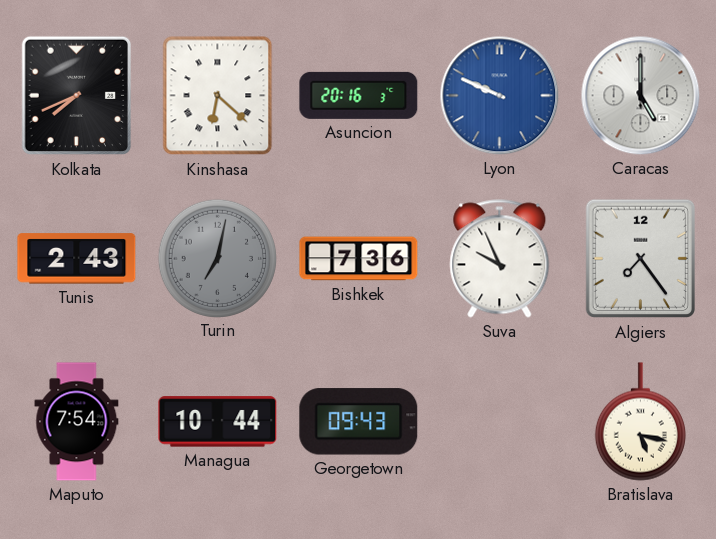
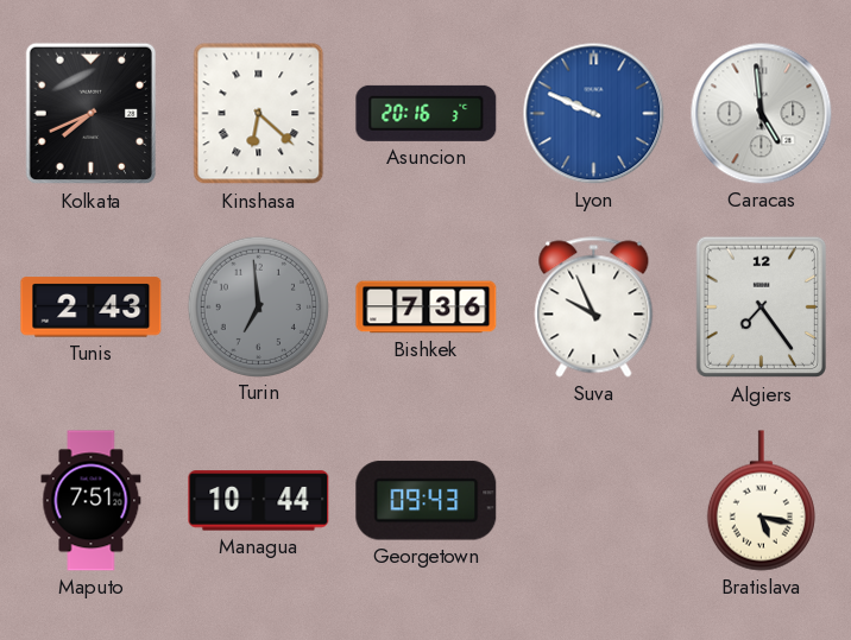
Caracas: 5:00 -> 4:59 (762, 114)
Turin: 7:02 -> 6:59 (258, 306)
Maputo: 7:54 -> 7:51 (92, 501)
